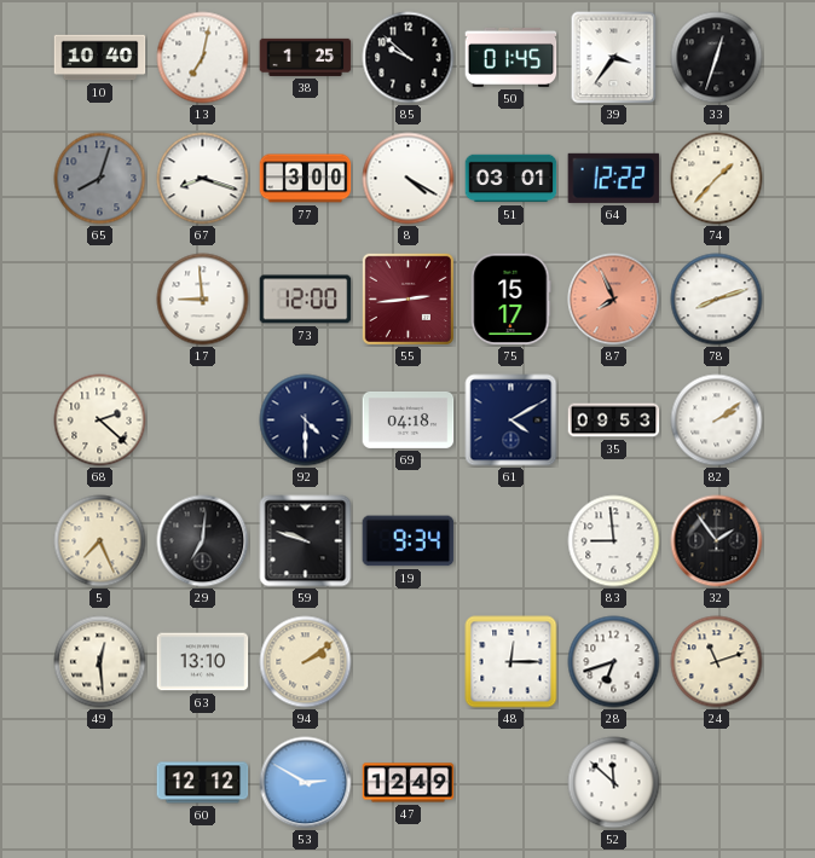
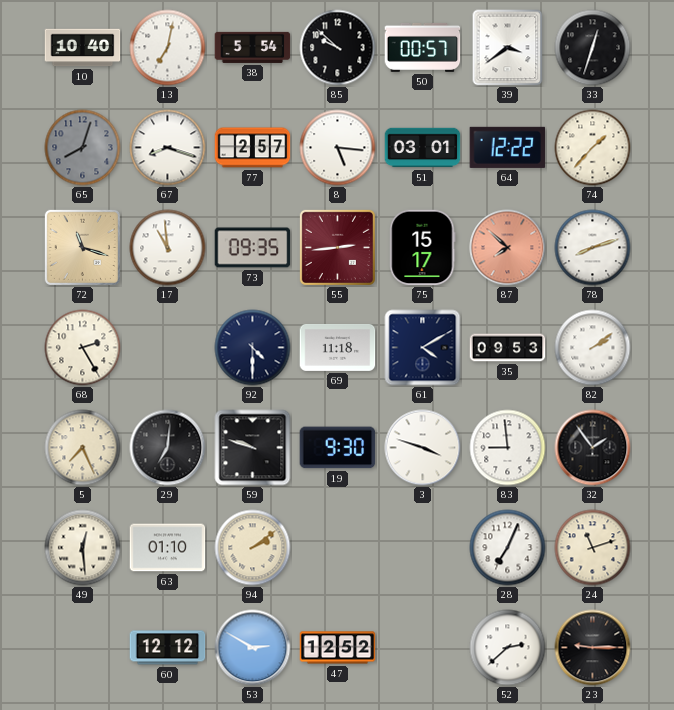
38: 1:25 -> 5:54 (253, 47)
50: 01:45 -> 00:57 (423, 47)
39: 3:36 -> 3:39 (508, 48)
77: 3:00 -> 2:57 (253, 148)
8: 4:20 -> 5:16 (338, 148)
72: none -> 11:18 (82, 247)
17: 8:59 -> 10:59 (168, 248)
73: 12:00 -> 09:35 (253, 248)
87: 7:56 -> 7:52 (508, 248)
68: 2:22 -> 2:25 (83, 348)
69: 04:18 -> 11:18 (338, 347)
19: 9:34 -> 9:30 (338, 448)
3: none -> 3:48 (423, 448)
63: 13:10 -> 01:10 (168, 548)
48: 12:15 -> none (511, 662)
28: 6:42 -> 7:04 (508, 548)
47: 12:49 -> 12:52 (338, 648)
52: 11:52 -> 2:38 (508, 648)
23: none -> 9:15 (593, 648)
